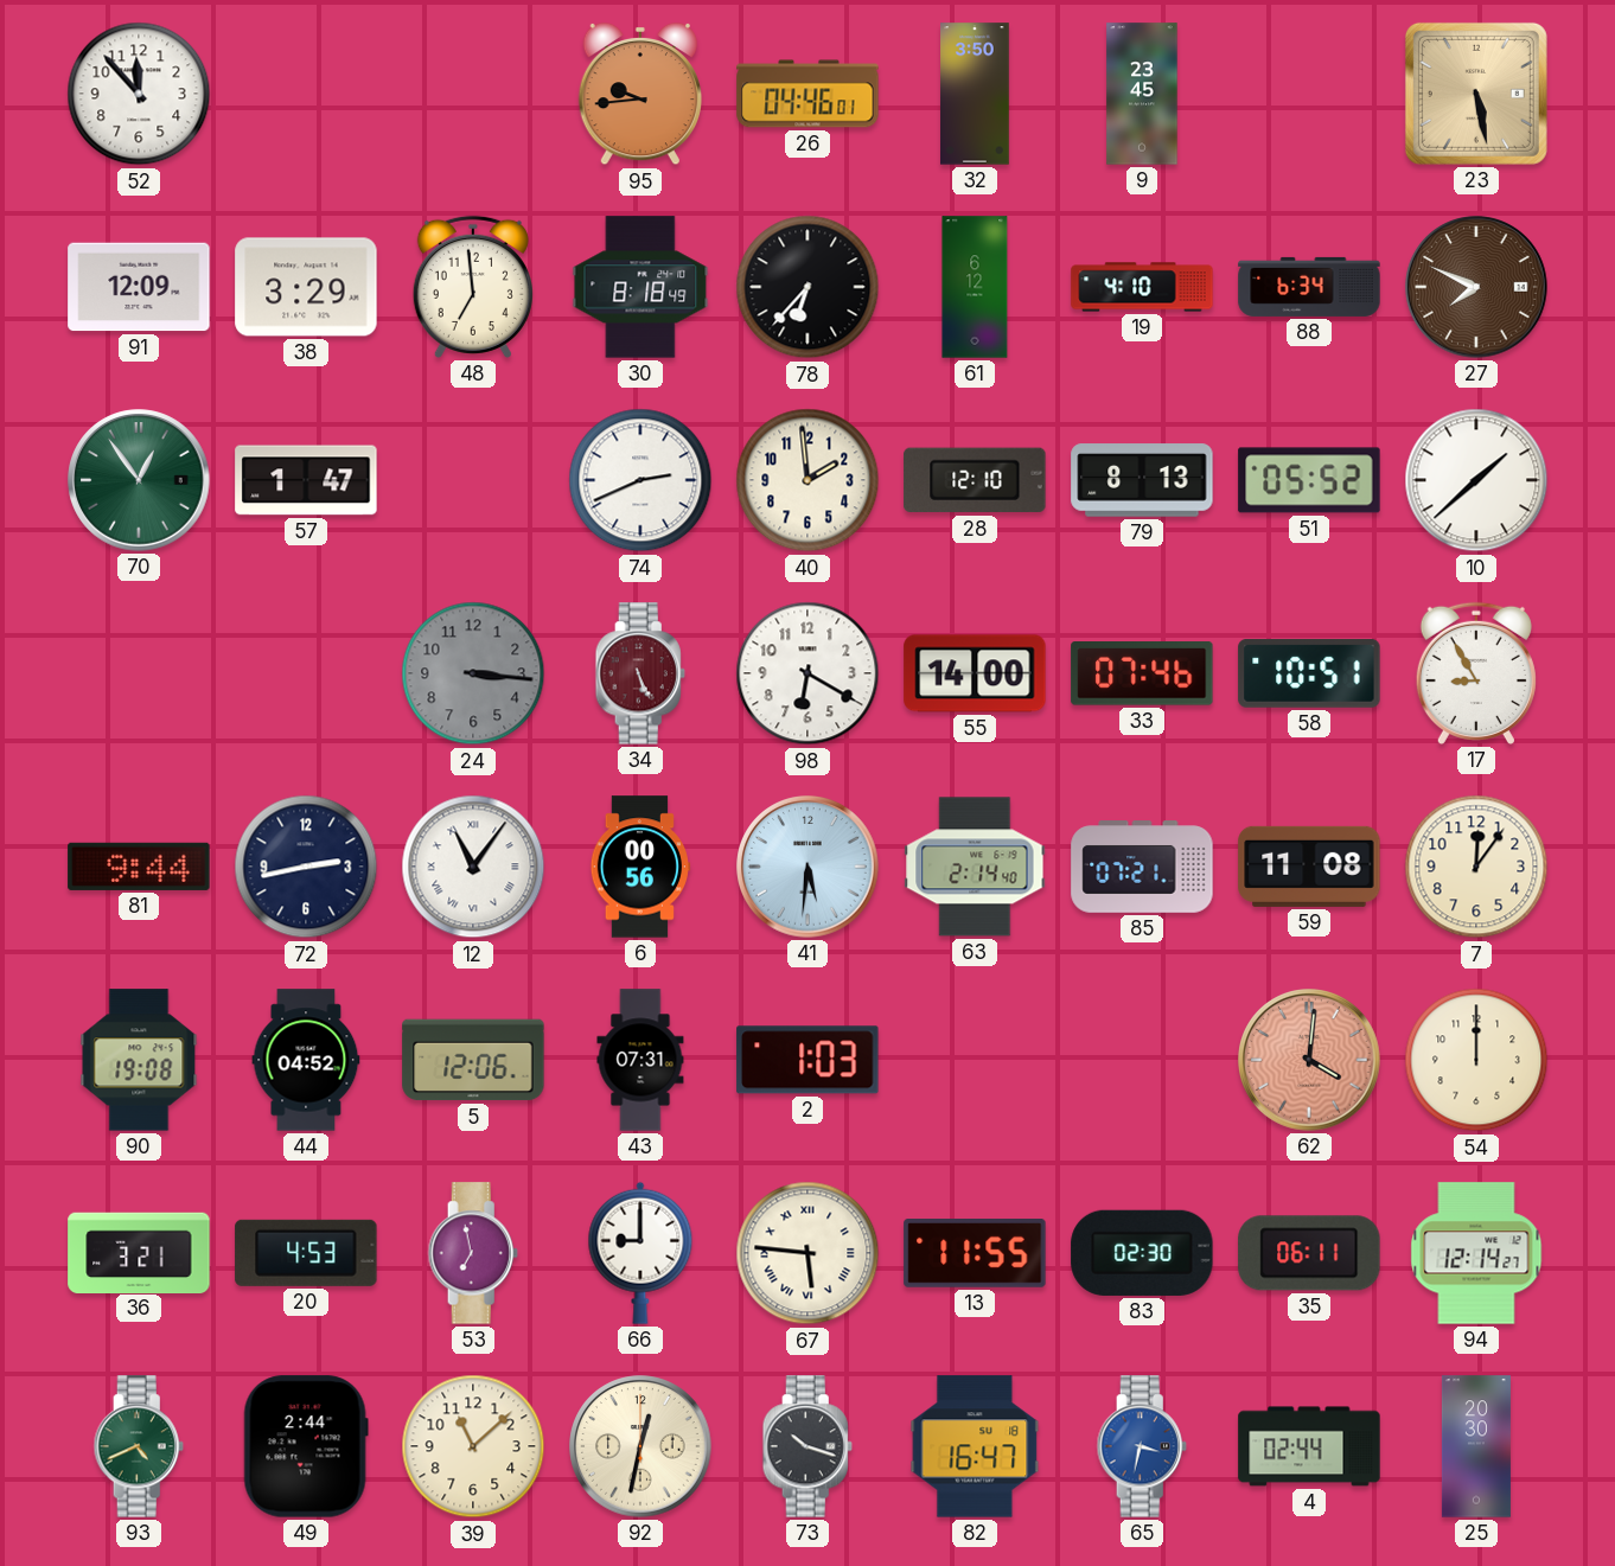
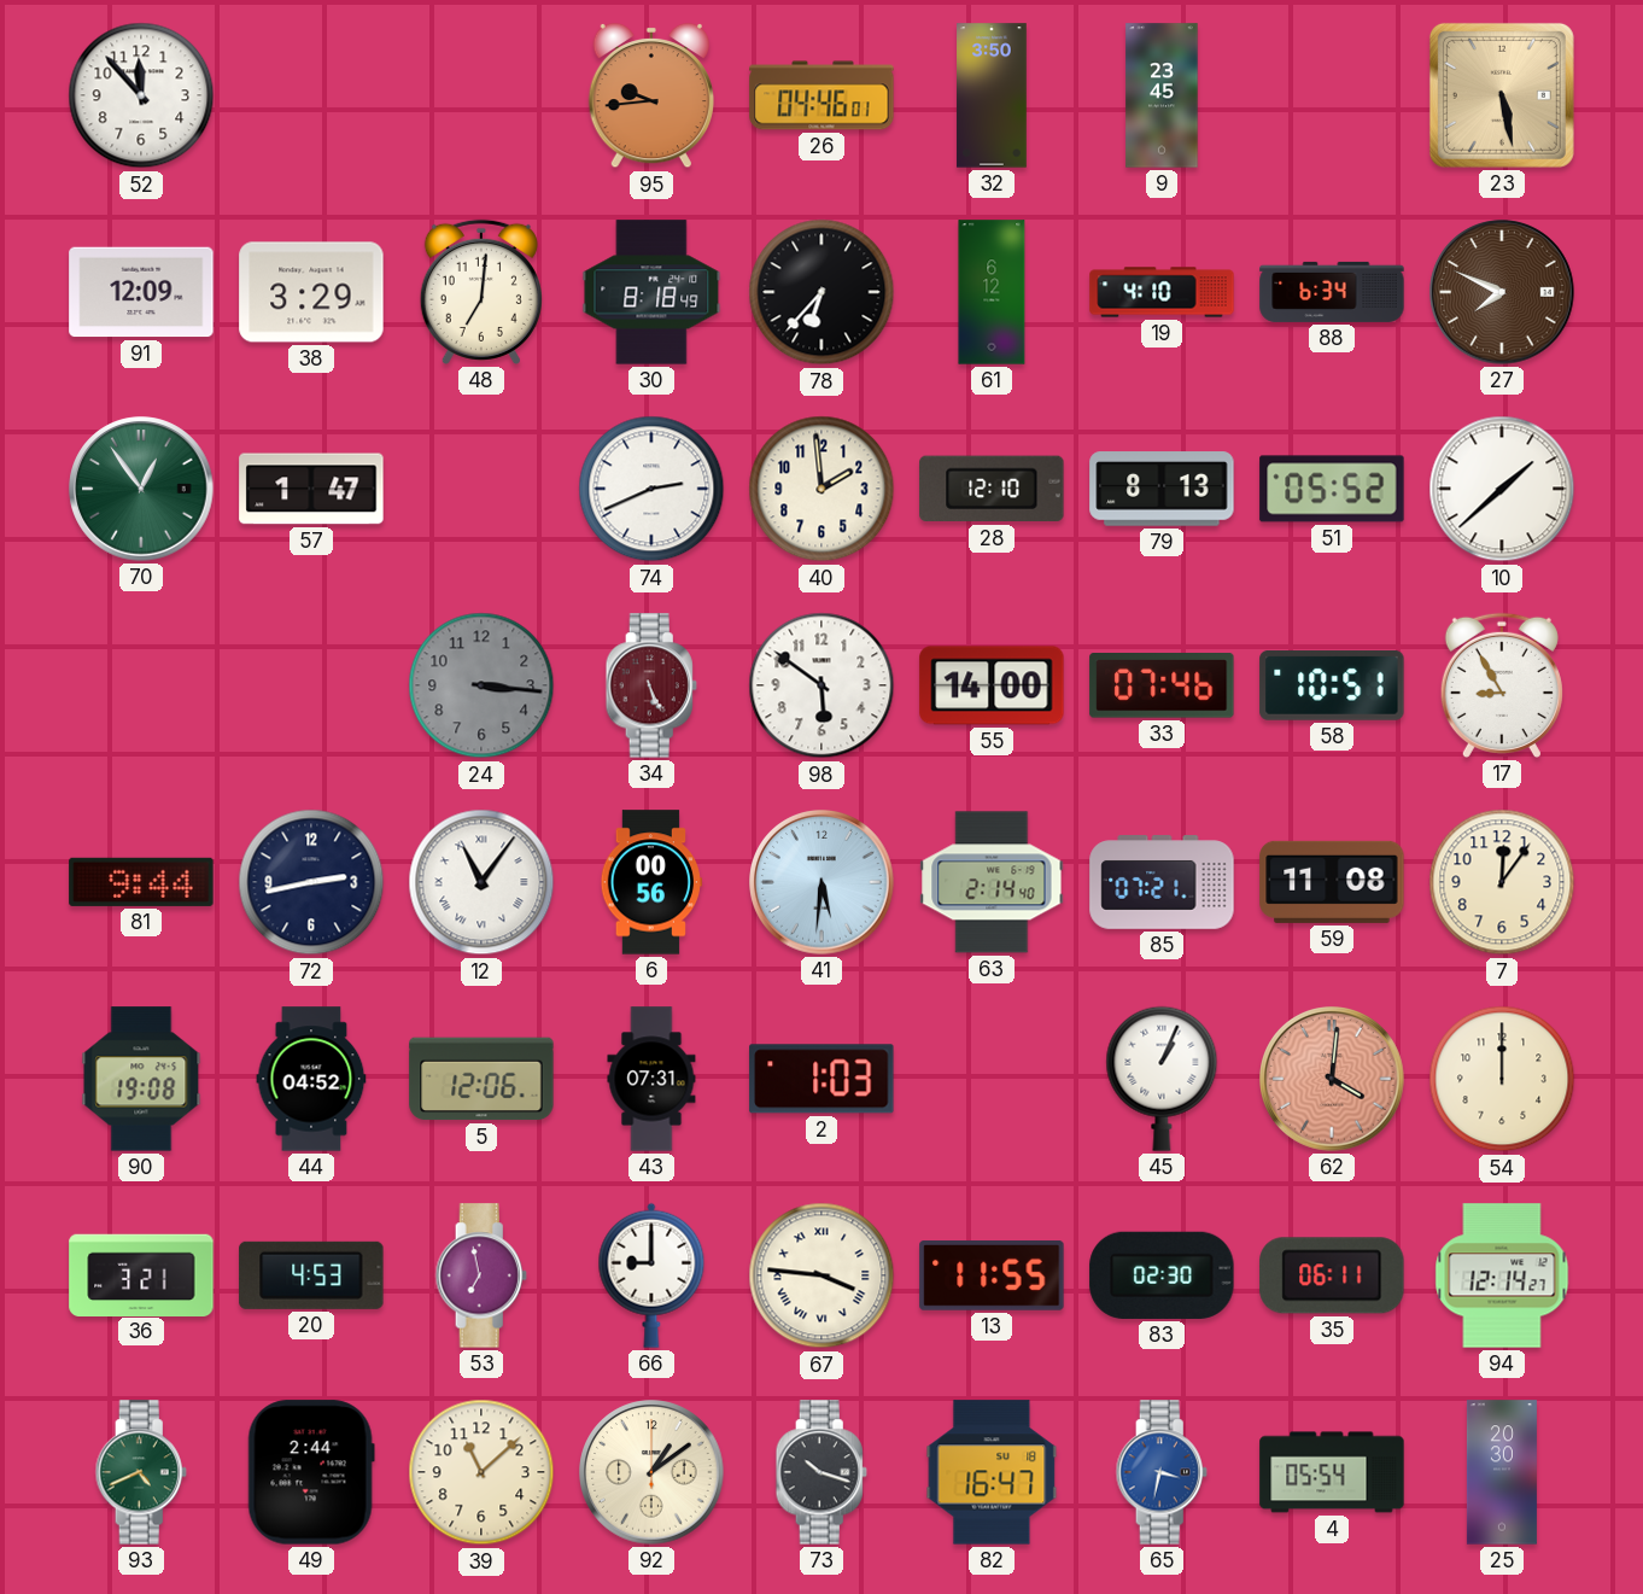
48: 6:59 -> 7:01 (481, 292)
98: 6:20 -> 5:51 (821, 685)
45: none -> 1:04 (1162, 1079)
67: 5:46 -> 3:46 (821, 1275)
92: 12:32 -> 1:09 (651, 1472)
4: 02:44 -> 05:54 (1332, 1472)
